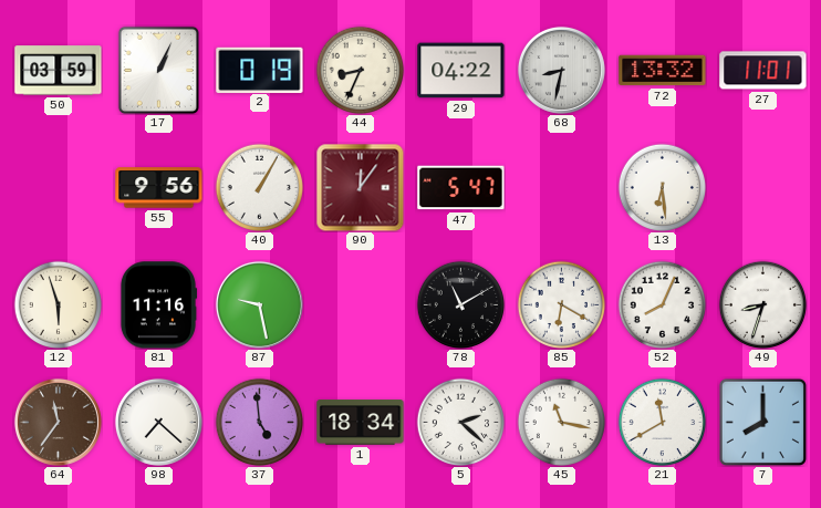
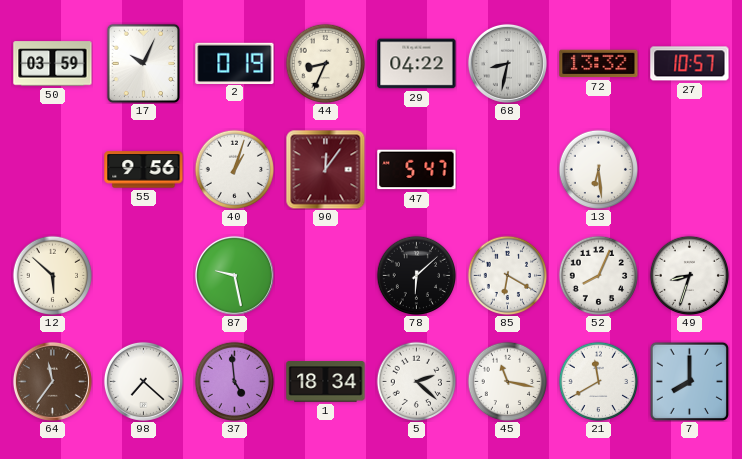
17: 1:04 -> 10:04 (143, 63)
27: 11:01 -> 10:57 (690, 64)
40: 1:05 -> 1:03 (234, 169)
12: 5:57 -> 5:52 (52, 275)
81: 11:16 -> none (158, 305)
78: 11:10 -> 6:08 (416, 275)
